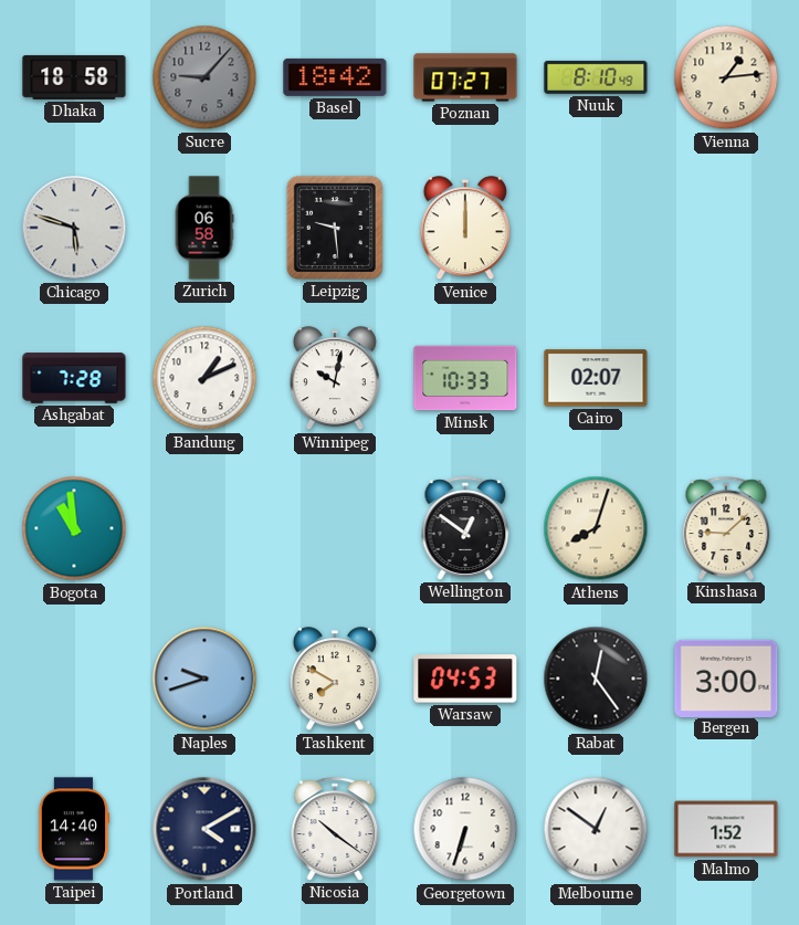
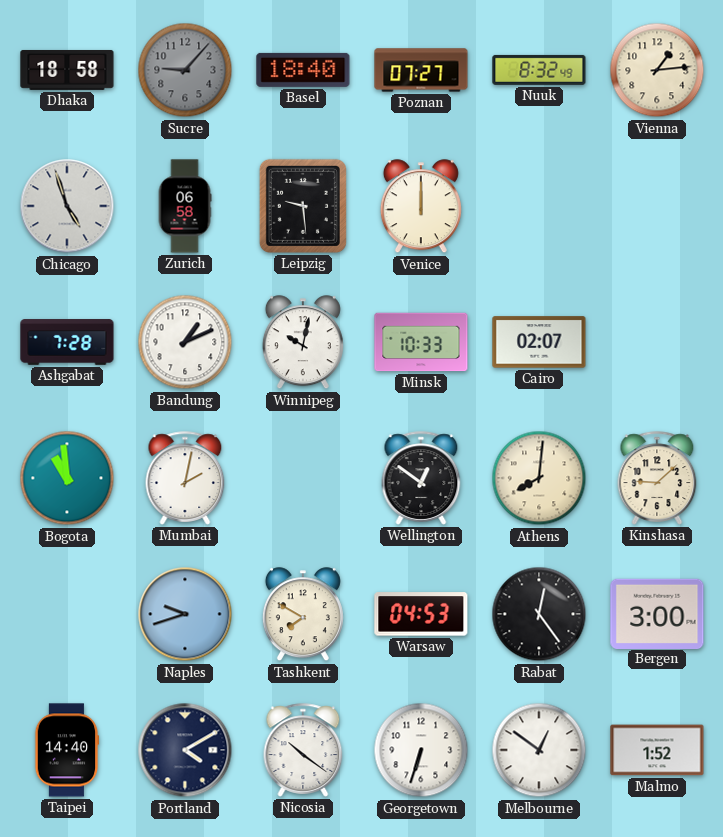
Basel: 18:42 -> 18:40 (303, 70)
Nuuk: 8:10 -> 8:32 (539, 70)
Chicago: 5:48 -> 4:57 (67, 206)
Mumbai: none -> 2:02 (185, 478)
Athens: 8:03 -> 8:01 (539, 478)
